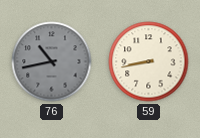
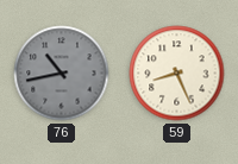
59: 8:43 -> 8:26 (177, 74)
